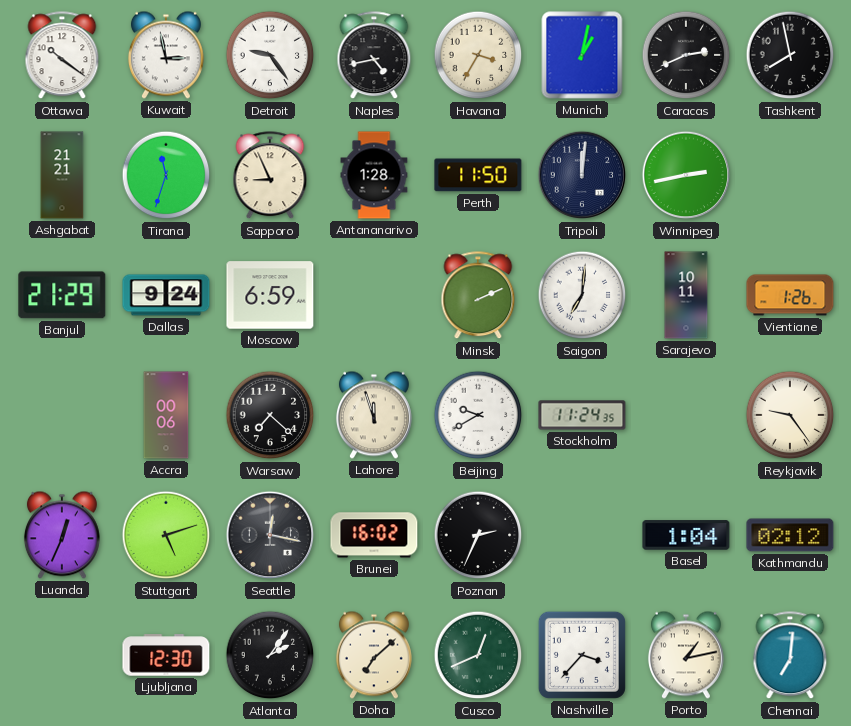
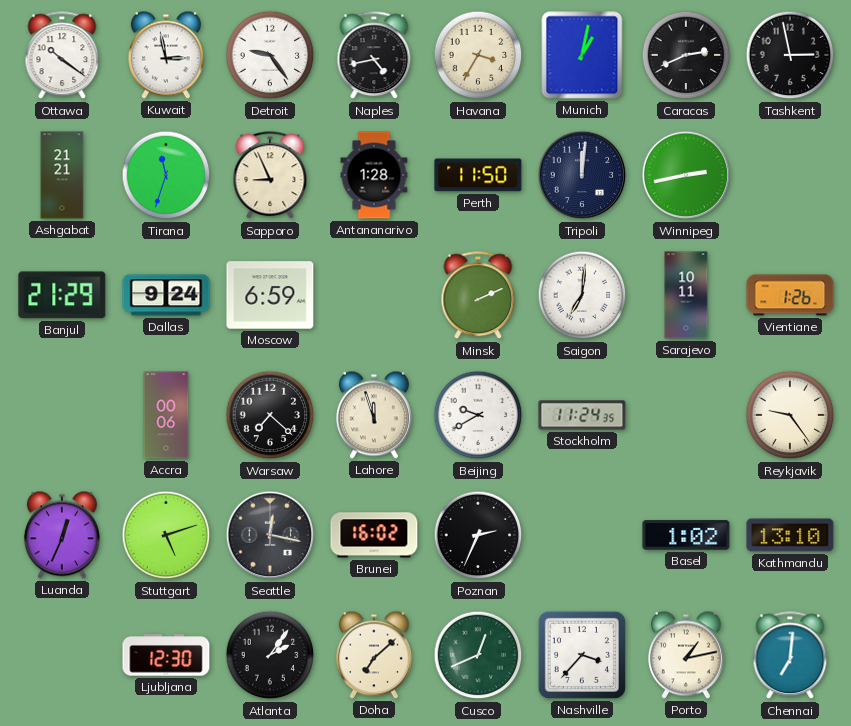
Tashkent: 7:58 -> 2:58 (790, 55)
Basel: 1:04 -> 1:02 (686, 535)
Kathmandu: 02:12 -> 13:10 (790, 535)
